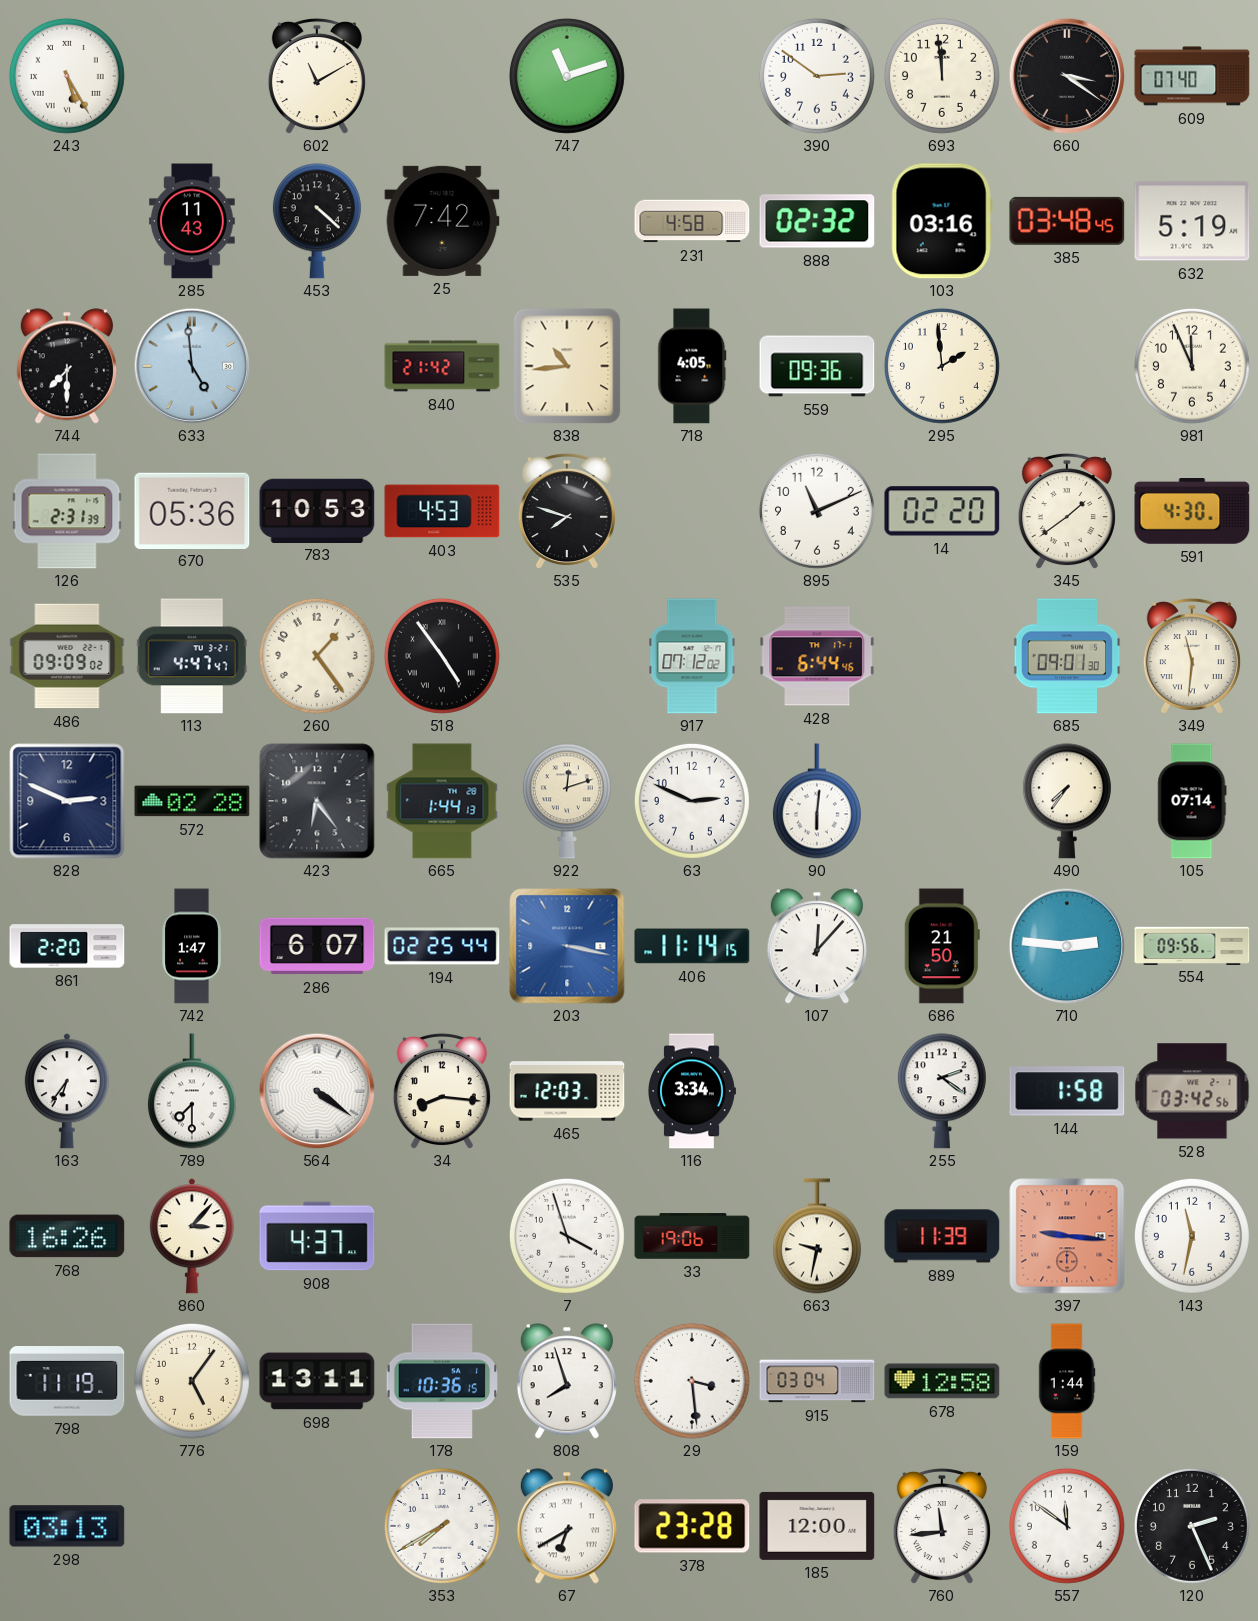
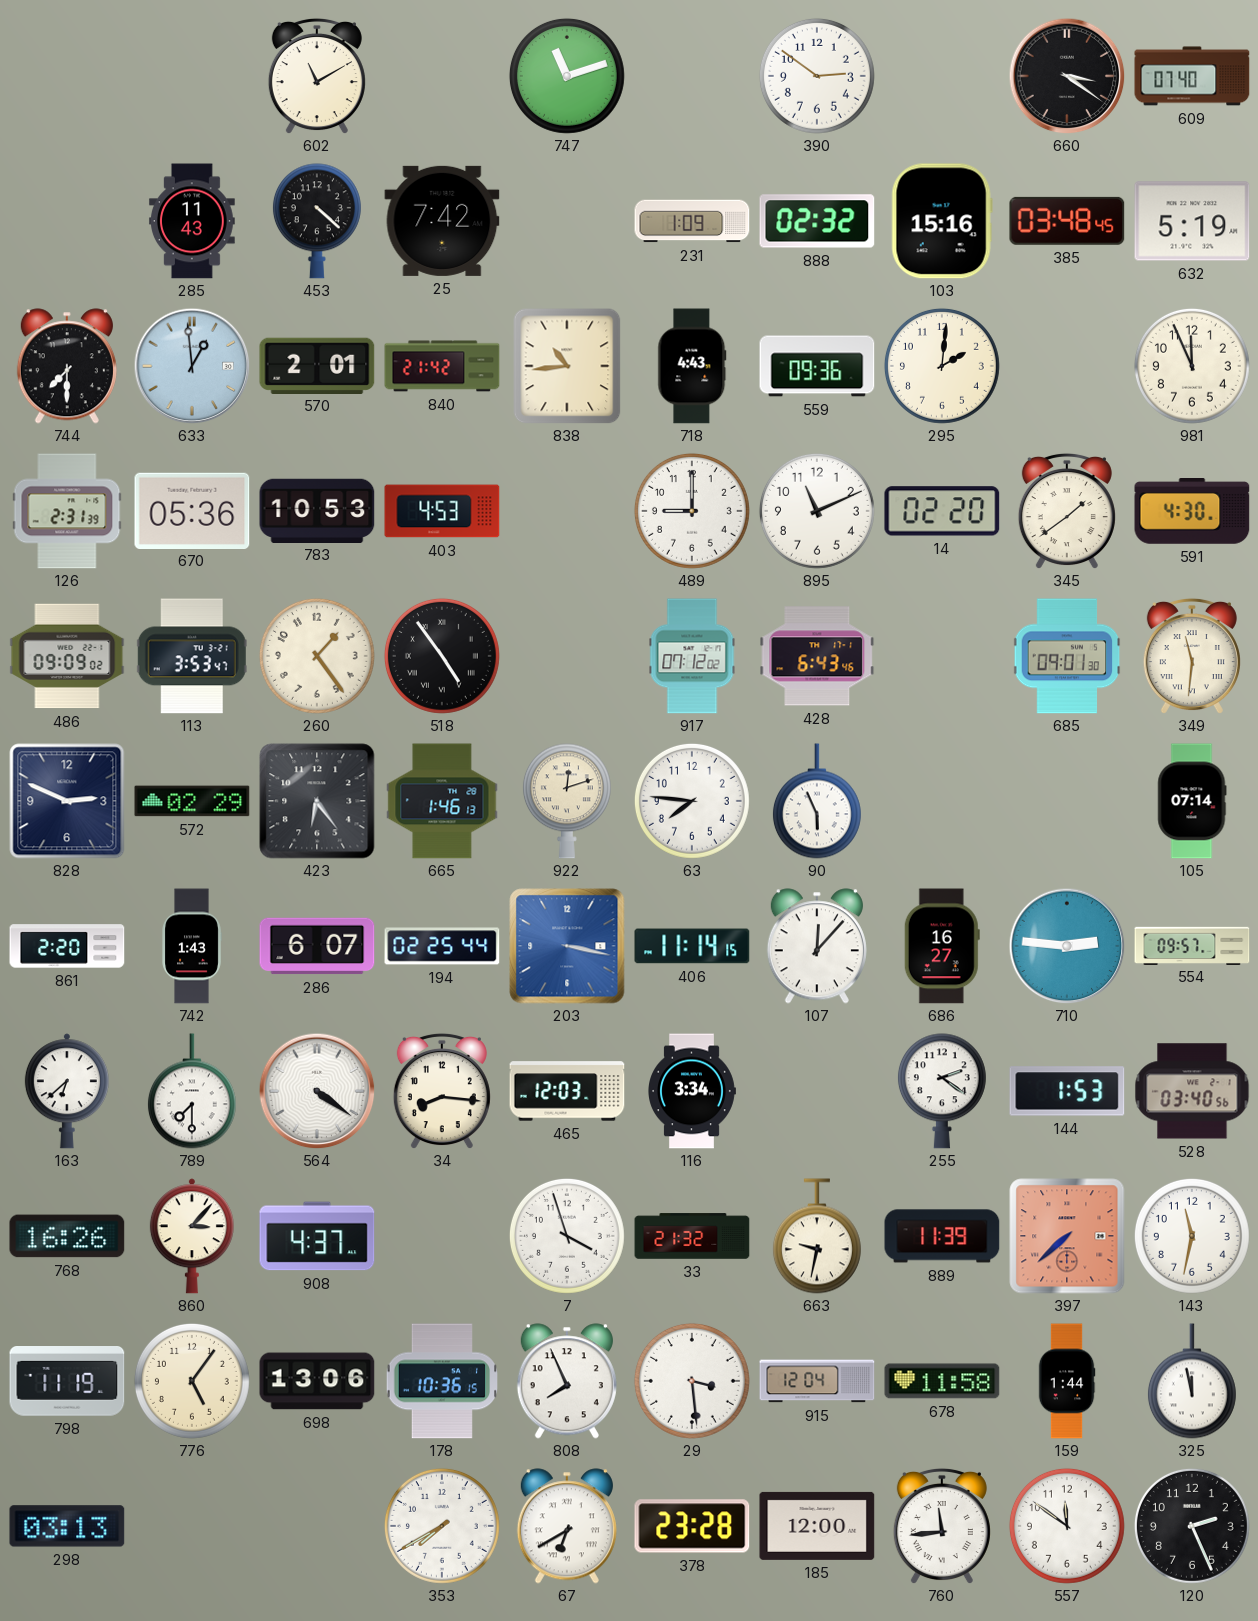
243: 5:25 -> none (67, 76)
693: 11:59 -> none (942, 76)
231: 4:58 -> 1:09 (692, 221)
103: 03:16 -> 15:16 (942, 221)
633: 4:59 -> 12:59 (192, 366)
570: none -> 2:01 (317, 365)
718: 4:05 -> 4:43 (692, 366)
295: 1:59 -> 2:01 (942, 366)
535: 7:48 -> none (567, 511)
489: none -> 9:00 (692, 511)
113: 4:47 -> 3:53 (192, 656)
428: 6:44 -> 6:43 (817, 656)
572: 02:28 -> 02:29 (192, 801)
665: 1:44 -> 1:46 (442, 801)
63: 2:49 -> 7:46 (692, 801)
90: 6:01 -> 5:56 (817, 801)
490: 7:36 -> none (1067, 801)
742: 1:47 -> 1:43 (192, 946)
686: 21:50 -> 16:27 (942, 946)
554: 09:56 -> 09:57 (1192, 945)
163: 6:36 -> 6:38 (67, 1091)
144: 1:58 -> 1:53 (1067, 1091)
528: 03:42 -> 03:40 (1192, 1091)
33: 19:06 -> 21:32 (692, 1236)
397: 9:16 -> 7:38 (1067, 1236)
698: 13:11 -> 13:06 (317, 1381)
808: 7:57 -> 7:56 (567, 1381)
915: 03:04 -> 12:04 (817, 1381)
678: 12:58 -> 11:58 (942, 1381)
325: none -> 11:58 (1192, 1381)
